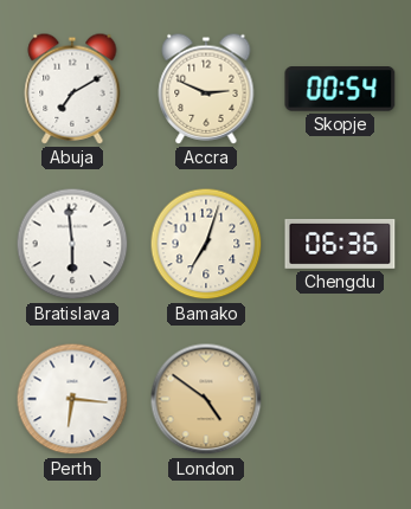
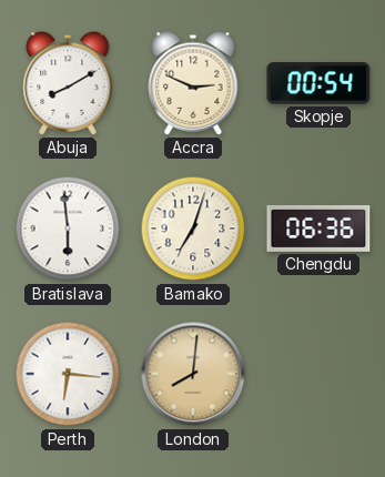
Abuja: 7:10 -> 8:10 (68, 83)
London: 4:51 -> 8:01 (193, 374)
